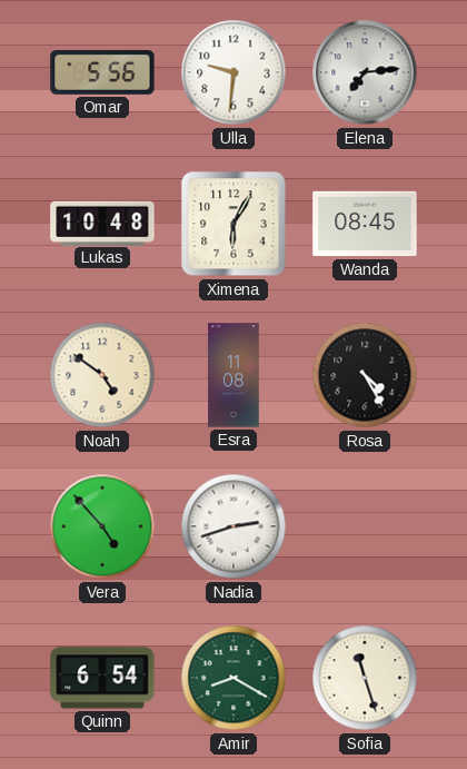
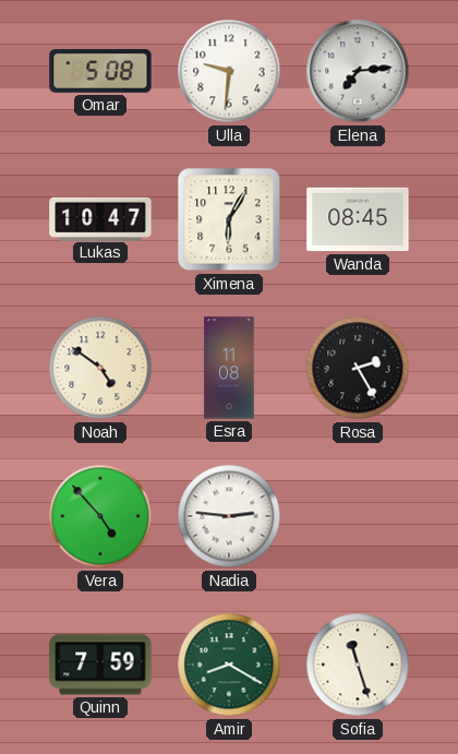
Omar: 5:56 -> 5:08 (100, 72)
Lukas: 10:48 -> 10:47 (100, 218)
Rosa: 4:25 -> 2:25 (358, 368)
Nadia: 2:42 -> 2:46 (229, 516)
Quinn: 6:54 -> 7:59 (100, 665)
